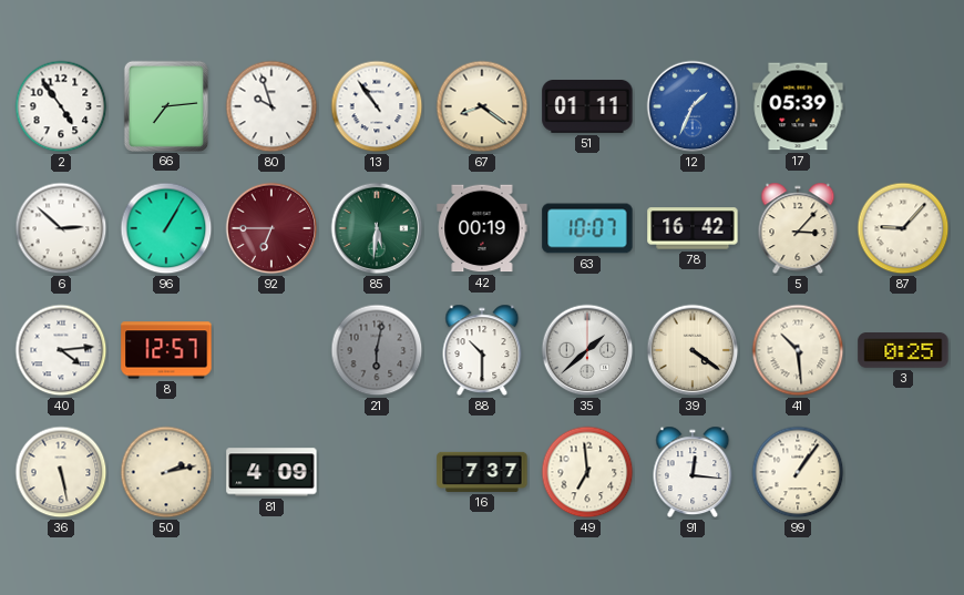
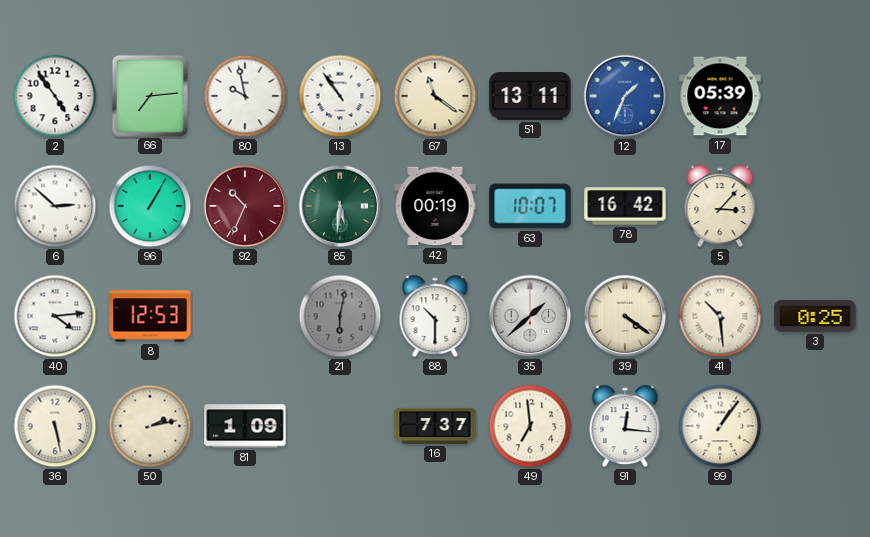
80: 9:57 -> 9:58 (245, 96)
67: 8:21 -> 11:21 (435, 96)
51: 01:11 -> 13:11 (530, 97)
92: 6:45 -> 10:34 (245, 206)
87: 9:07 -> none (903, 228)
8: 12:57 -> 12:53 (150, 316)
81: 4:09 -> 1:09 (245, 426)
